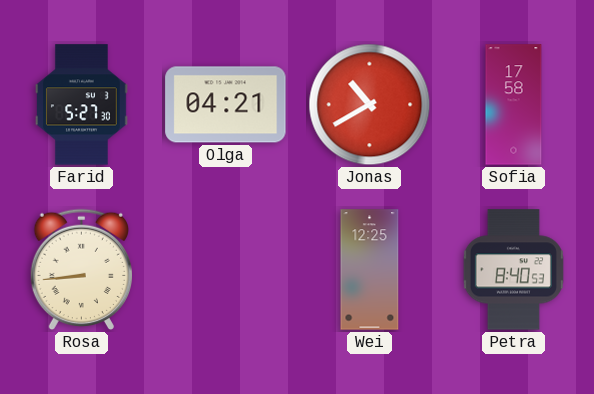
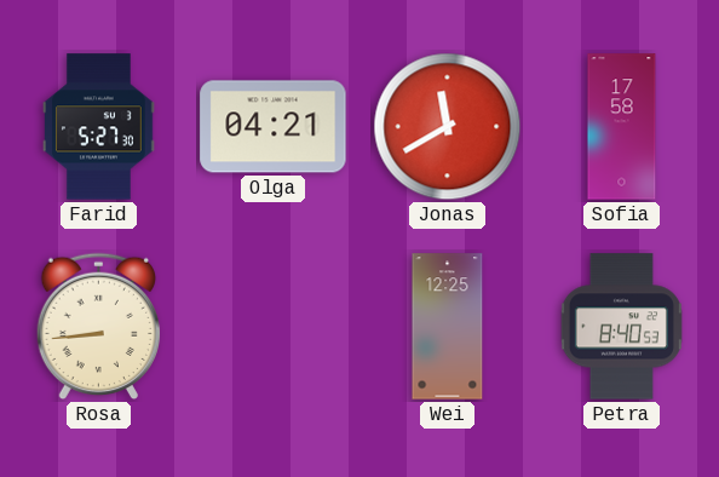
Jonas: 10:40 -> 11:40 (448, 127)
